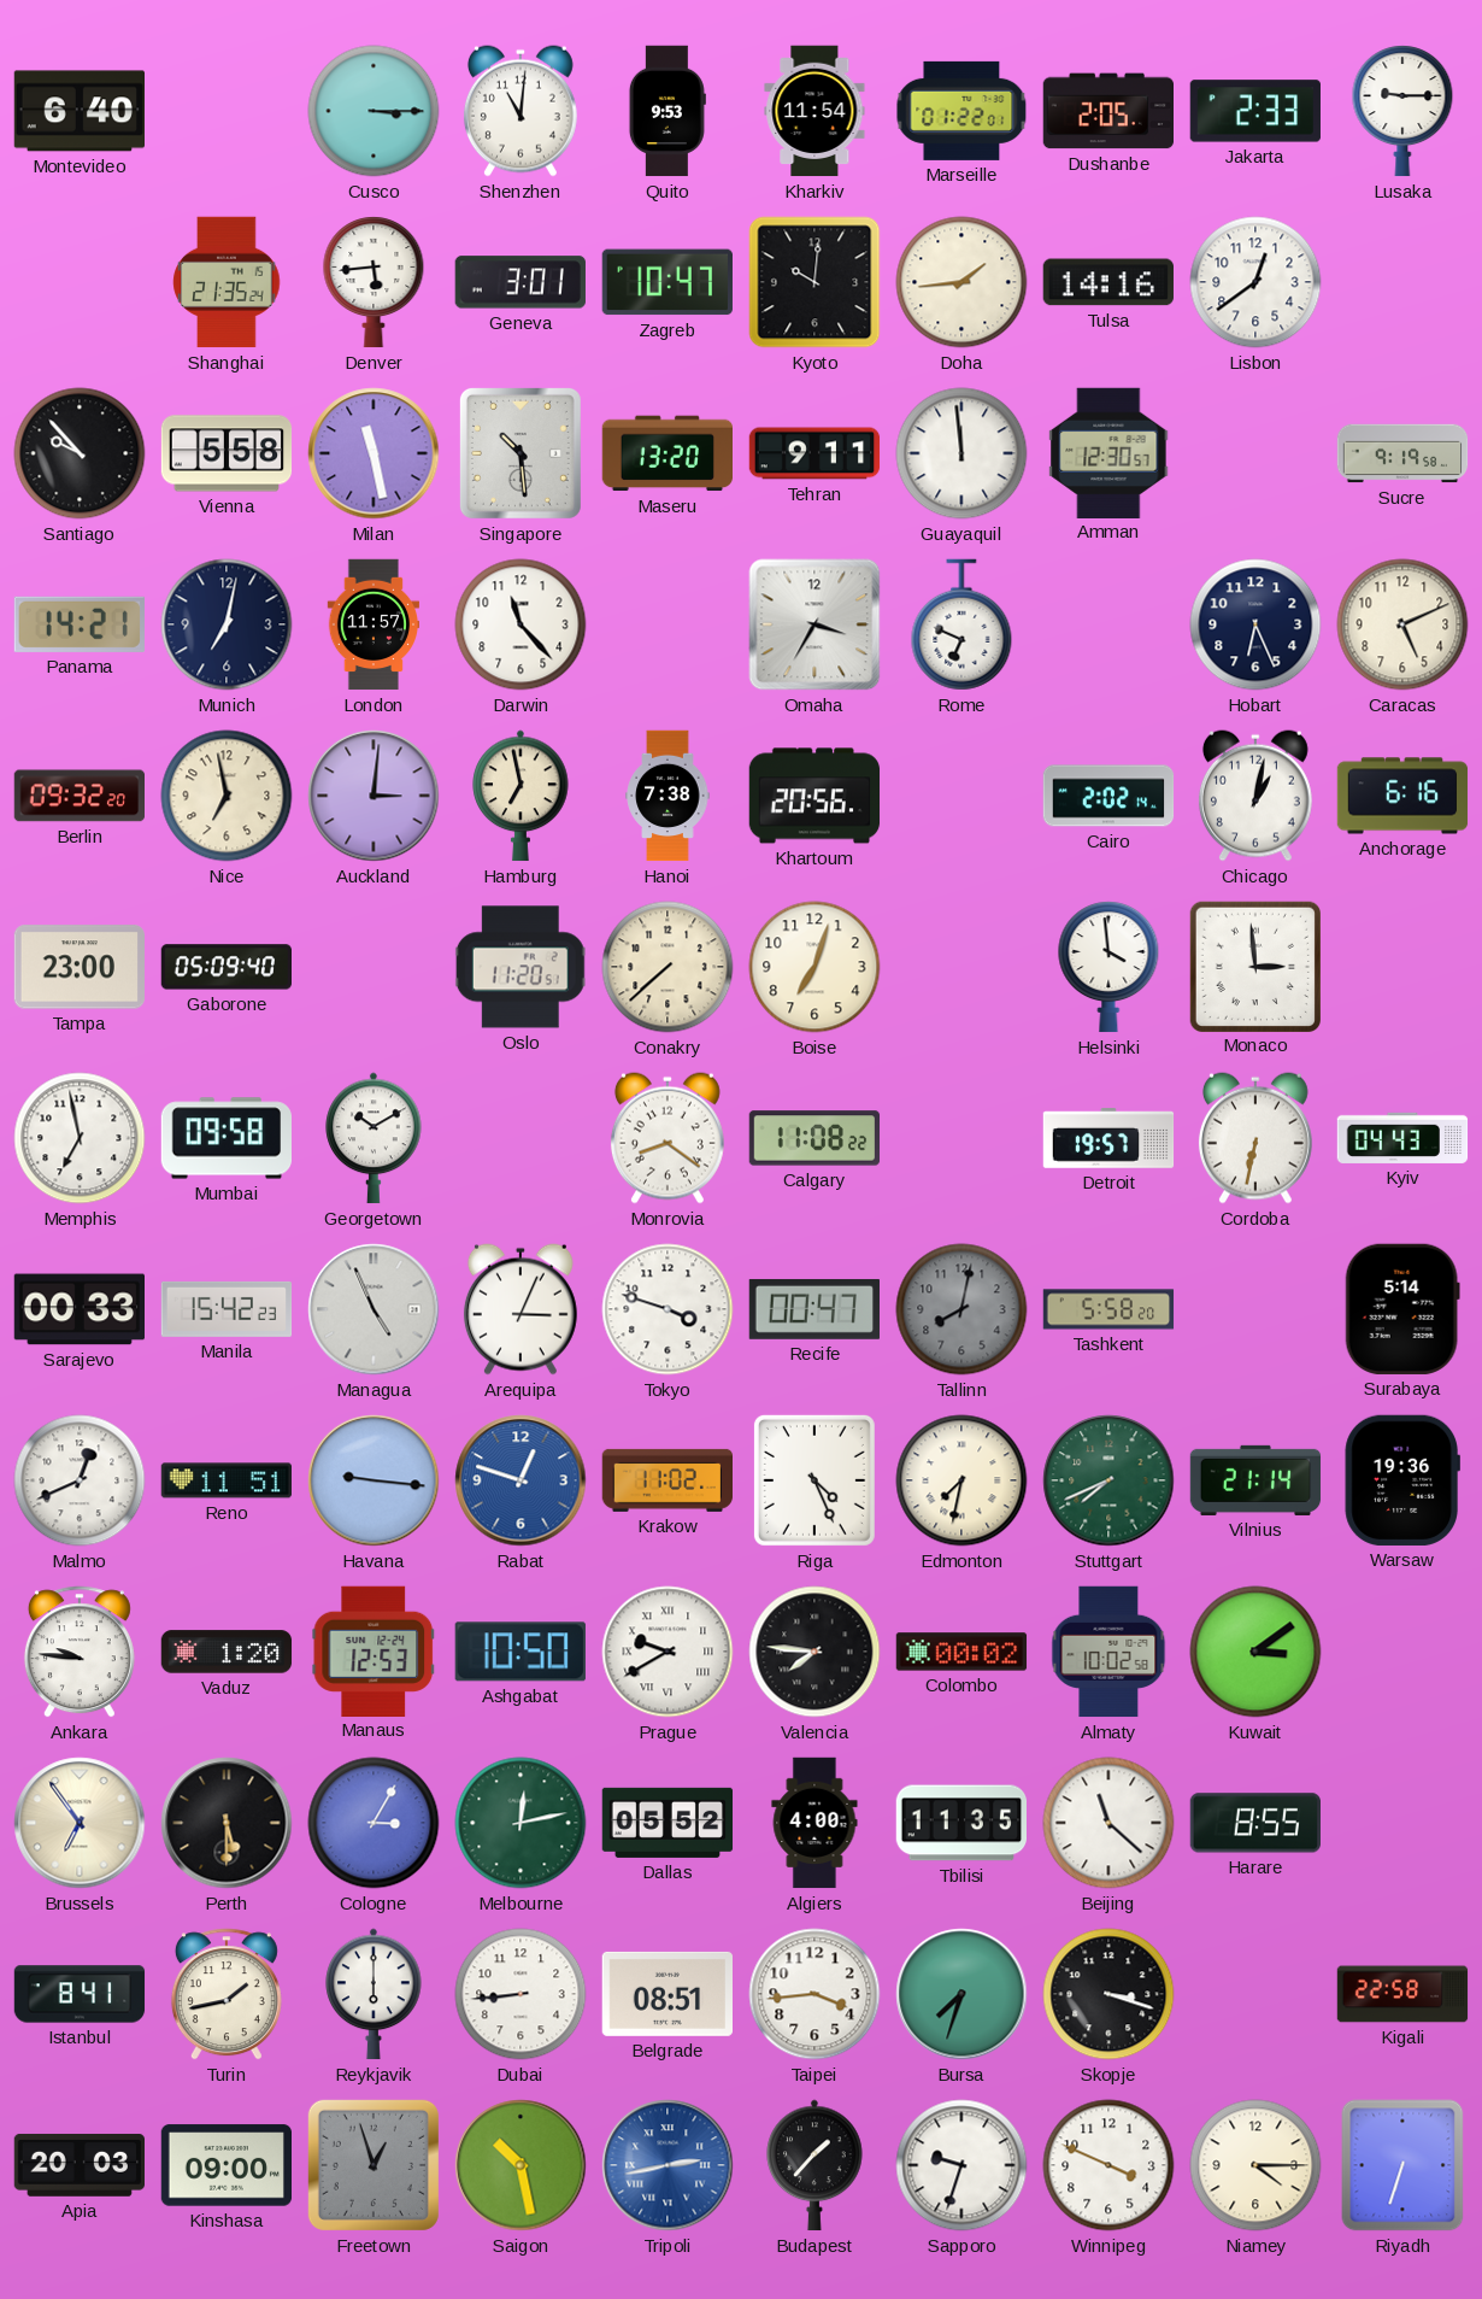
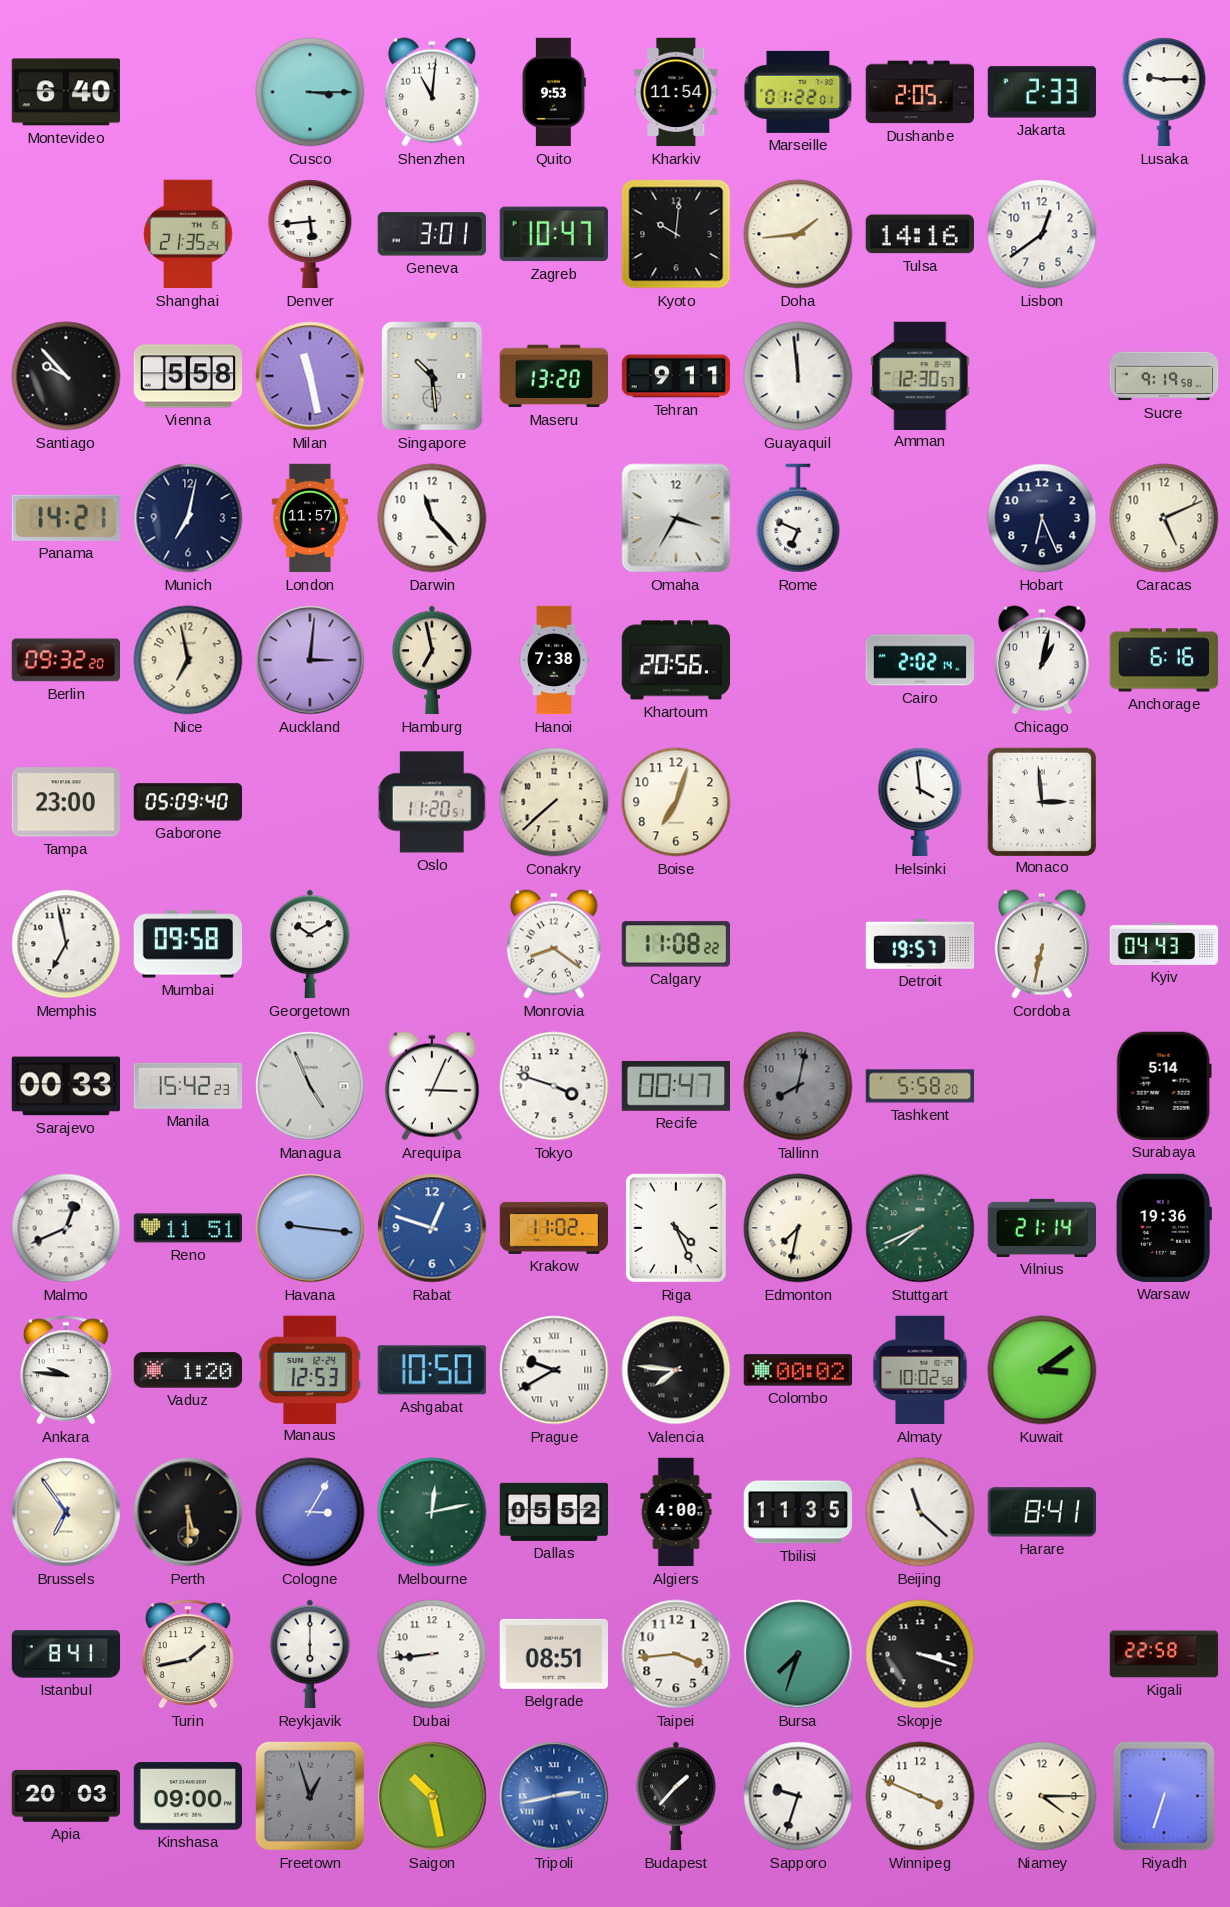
Harare: 8:55 -> 8:41 (1041, 1512)
